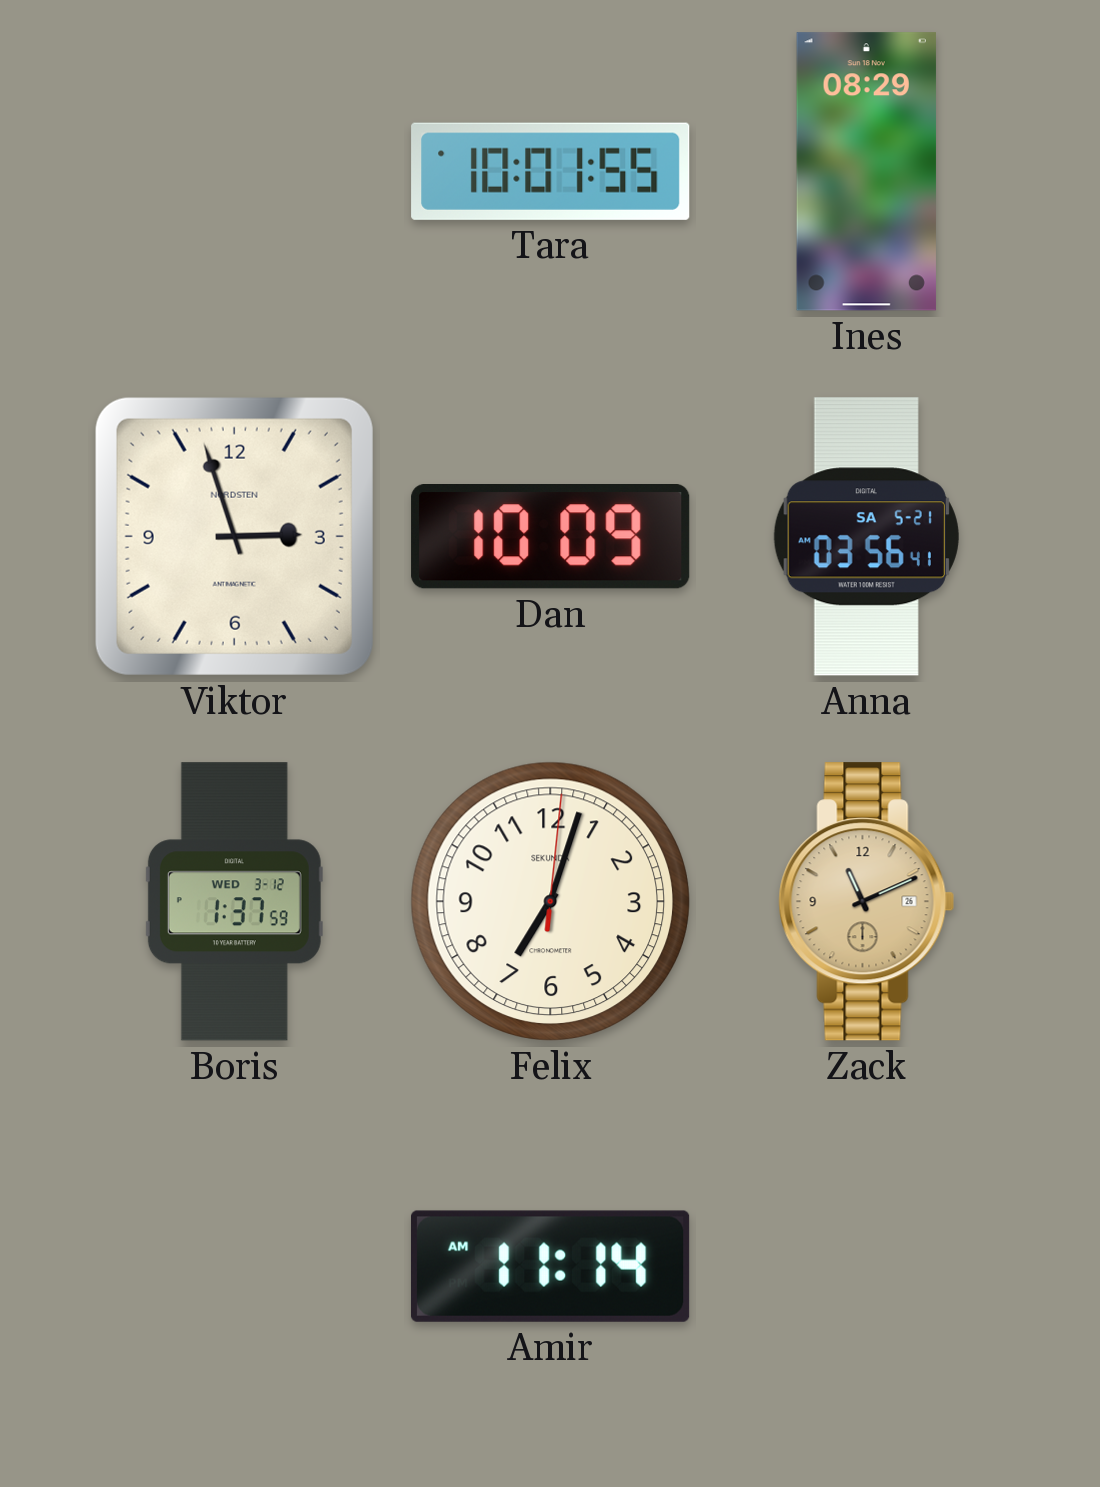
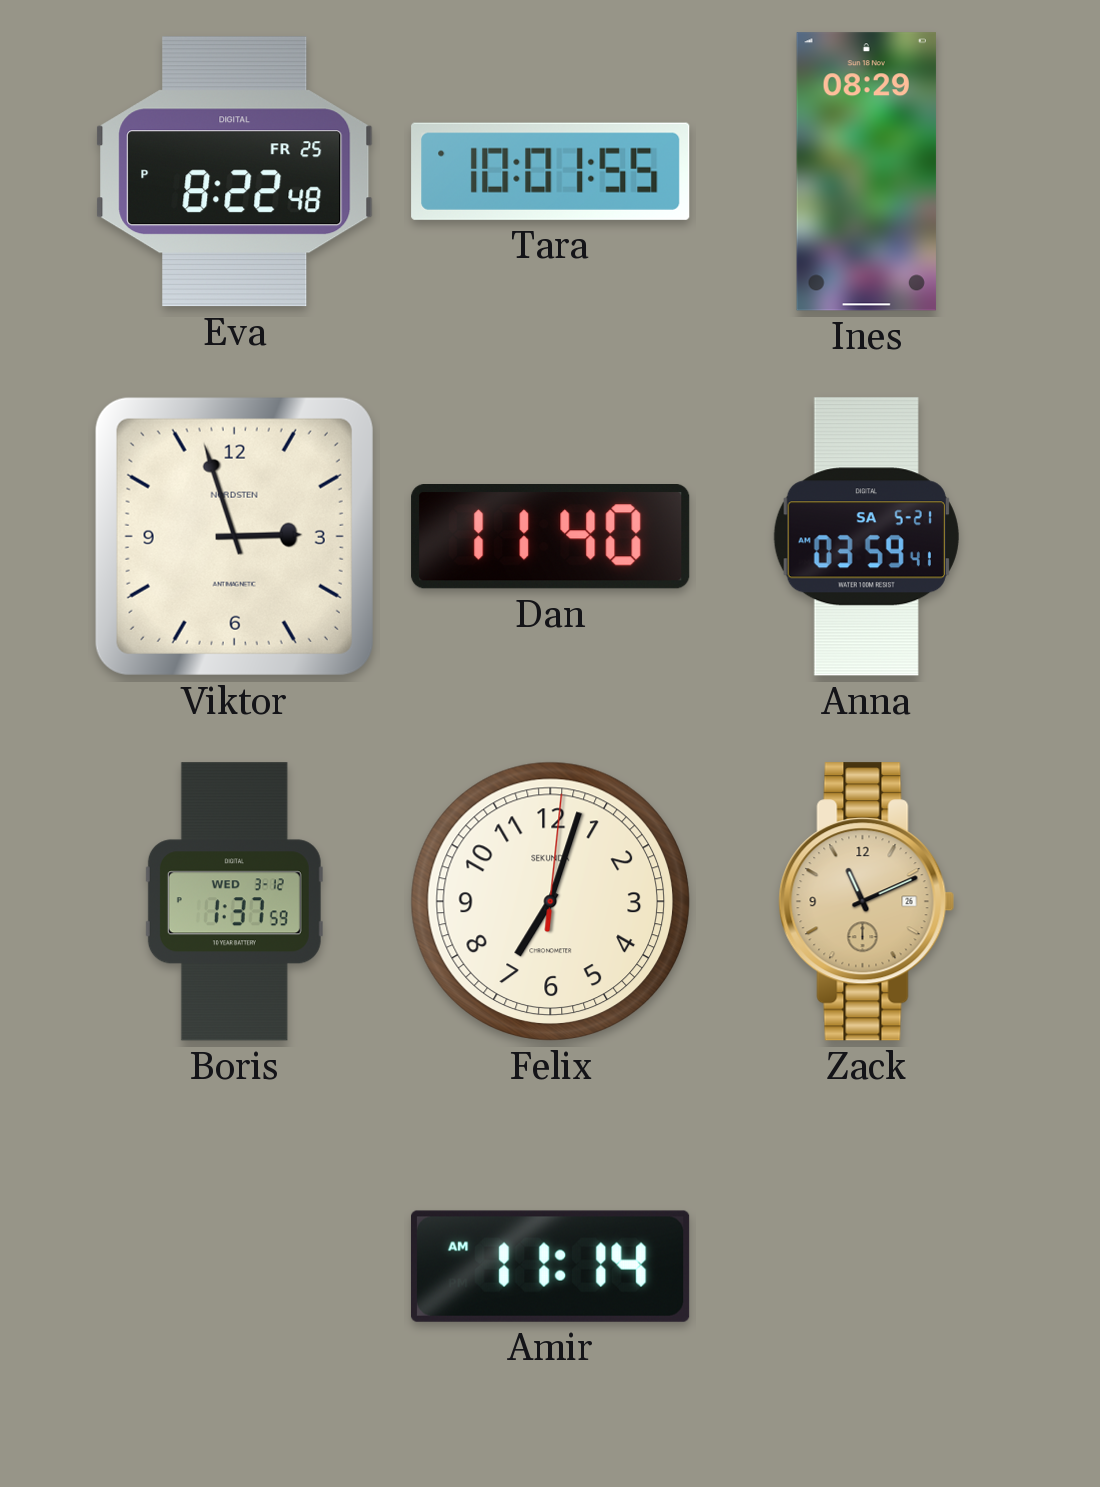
Eva: none -> 8:22 (235, 172)
Dan: 10:09 -> 11:40 (551, 537)
Anna: 03:56 -> 03:59 (866, 537)
